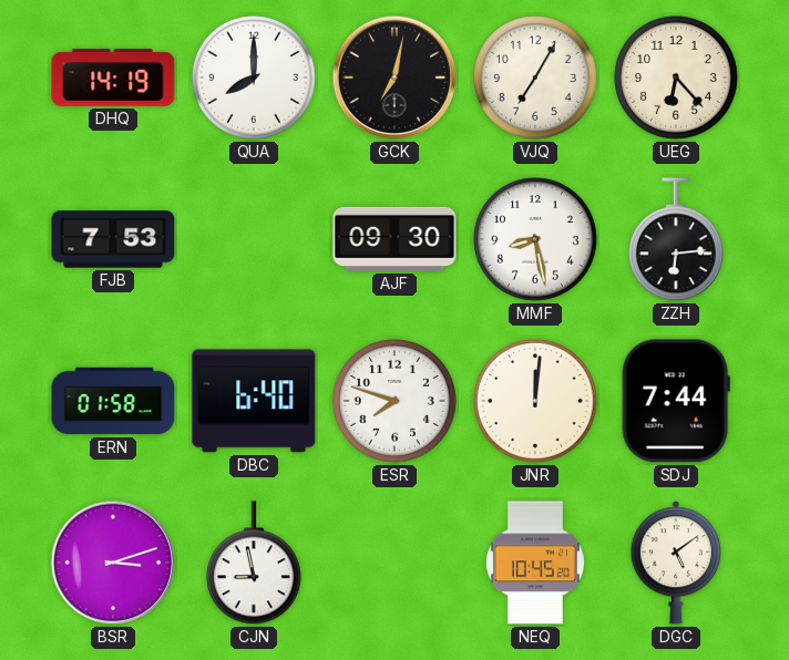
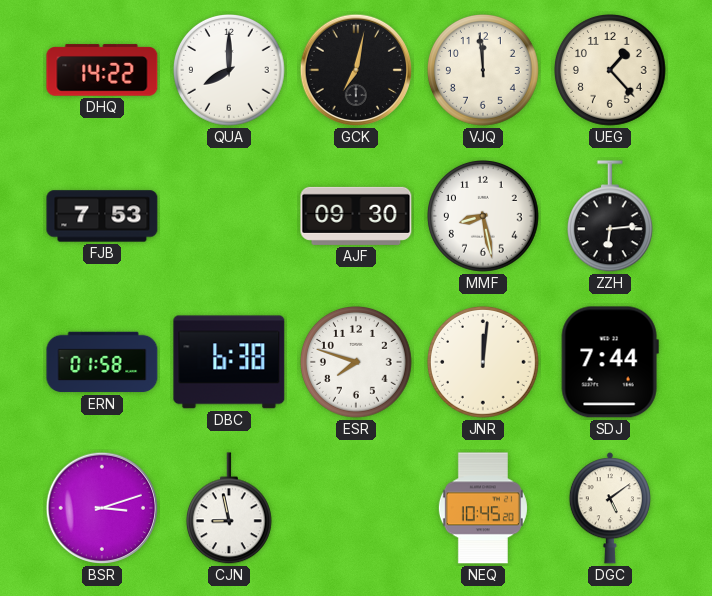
DHQ: 14:19 -> 14:22 (102, 70)
VJQ: 7:05 -> 11:59 (484, 71)
UEG: 6:23 -> 1:23 (611, 71)
DBC: 6:40 -> 6:38 (229, 362)
